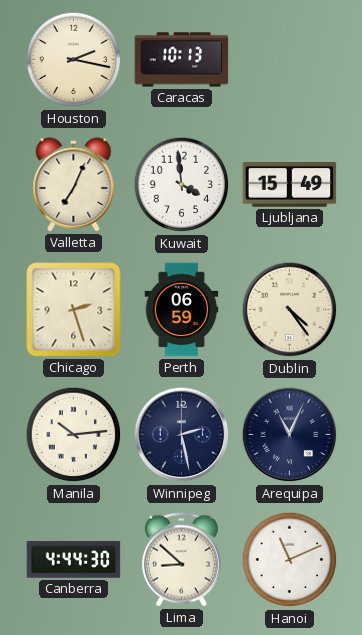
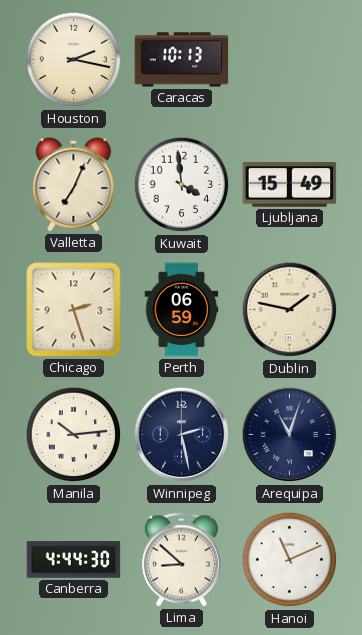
Dublin: 4:24 -> 1:47 (290, 310)
Arequipa: 11:04 -> 11:03 (290, 435)
